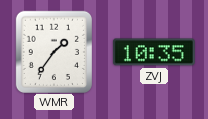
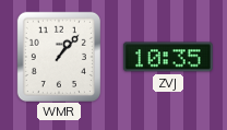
WMR: 1:36 -> 1:07 (58, 56)
